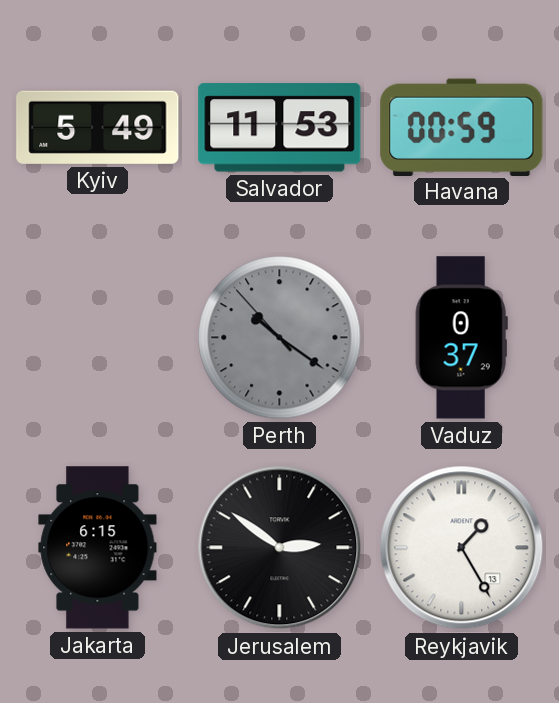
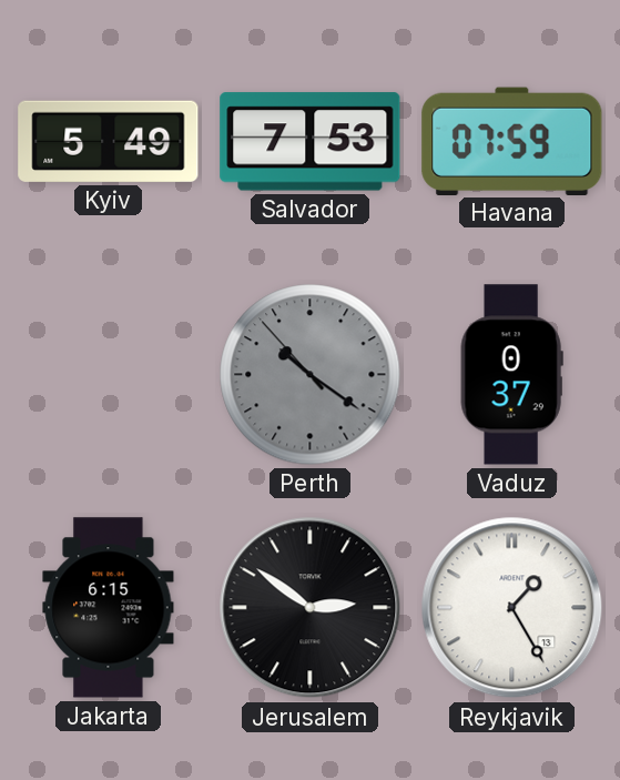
Salvador: 11:53 -> 7:53 (311, 142)
Havana: 00:59 -> 07:59 (512, 141)
